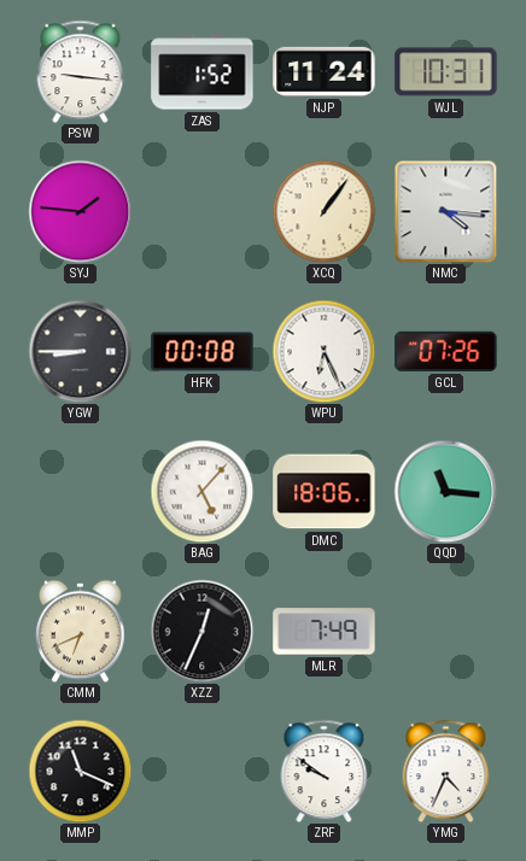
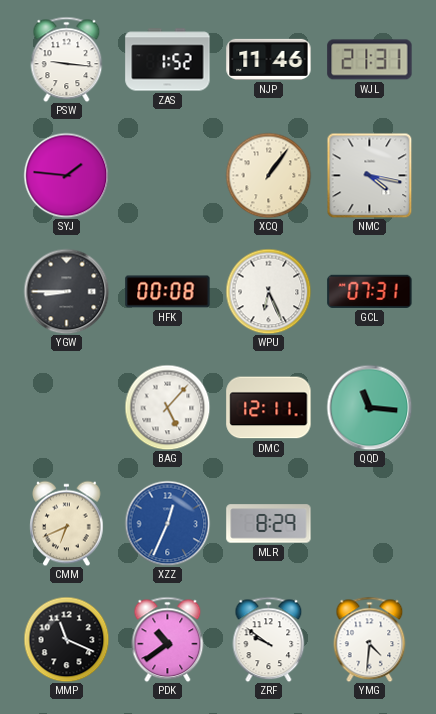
NJP: 11:24 -> 11:46 (269, 59)
WJL: 10:31 -> 21:31 (370, 60)
NMC: 4:16 -> 4:17 (369, 175)
GCL: 07:26 -> 07:31 (370, 291)
DMC: 18:06 -> 12:11 (269, 408)
XZZ dial: black -> blue (167, 523)
MLR: 7:49 -> 8:29 (269, 524)
PDK: none -> 10:39 (168, 639)
YMG: 4:34 -> 4:31 (370, 639)
